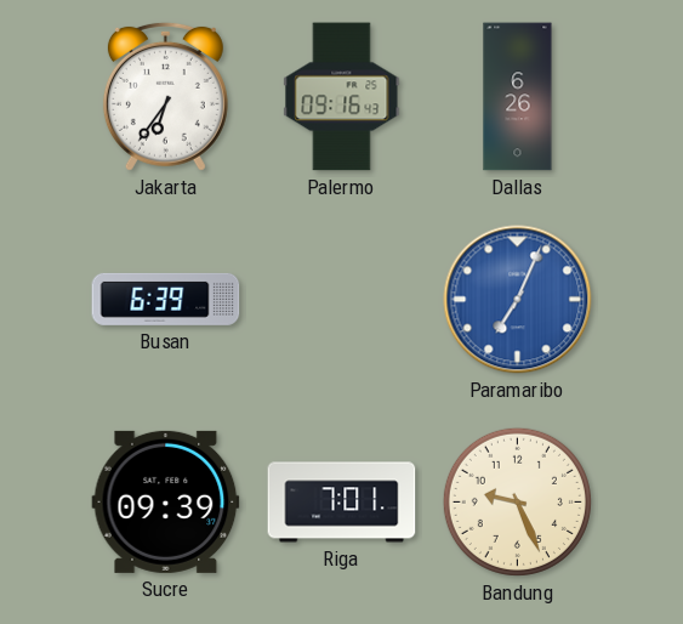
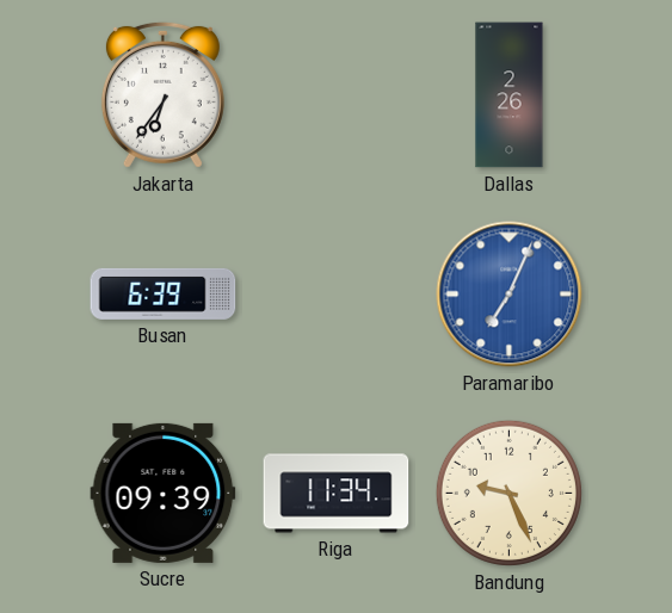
Palermo: 09:16 -> none (342, 97)
Dallas: 6:26 -> 2:26 (510, 95)
Riga: 7:01 -> 11:34 (337, 494)
